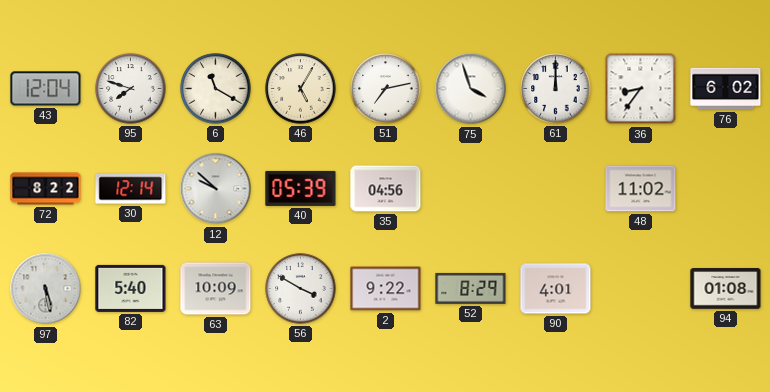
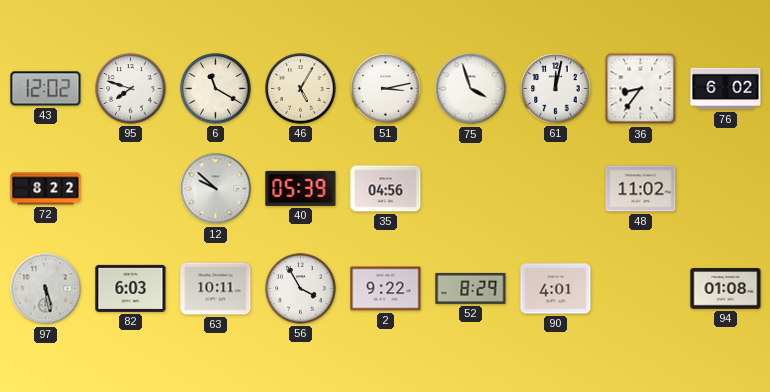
43: 12:04 -> 12:02 (46, 89)
51: 7:13 -> 3:13 (386, 89)
61: 12:00 -> 12:02 (556, 89)
30: 12:14 -> none (131, 189)
82: 5:40 -> 6:03 (131, 288)
63: 10:09 -> 10:11 (216, 289)
56: 3:50 -> 3:55 (301, 289)
